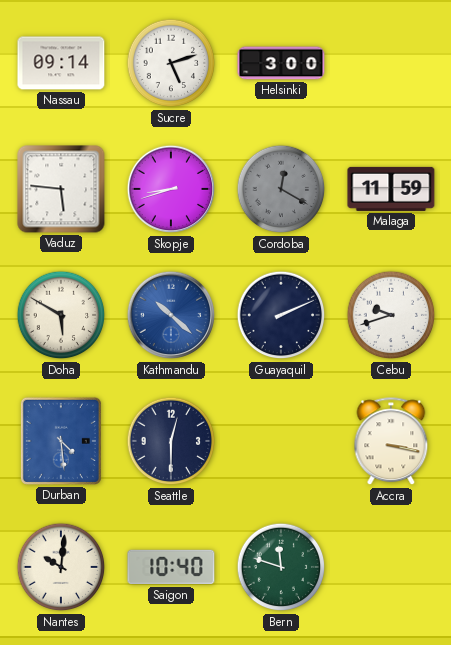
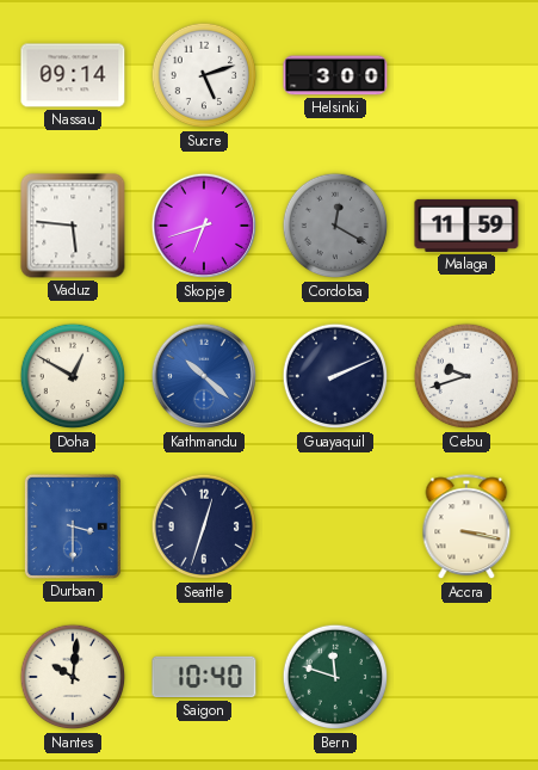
Skopje: 8:42 -> 6:42 (204, 226)
Doha: 5:50 -> 12:50 (73, 376)
Durban: 4:29 -> 3:30 (73, 526)
Seattle: 12:30 -> 12:33 (204, 526)
